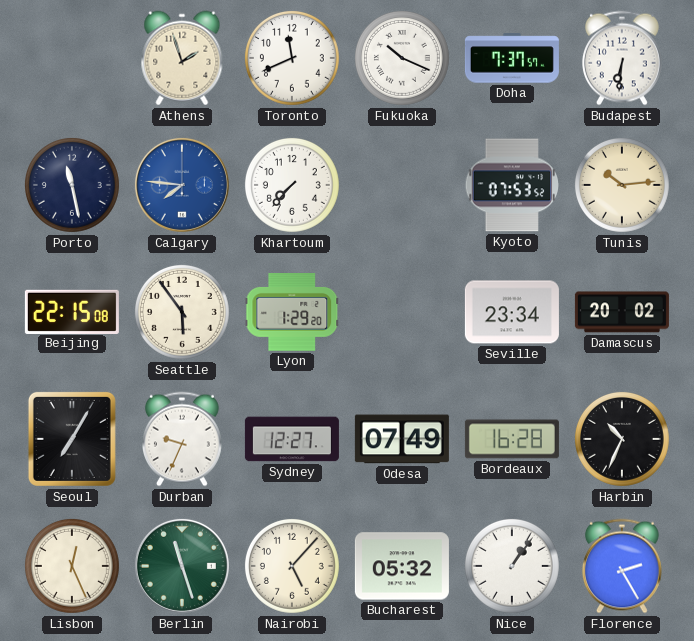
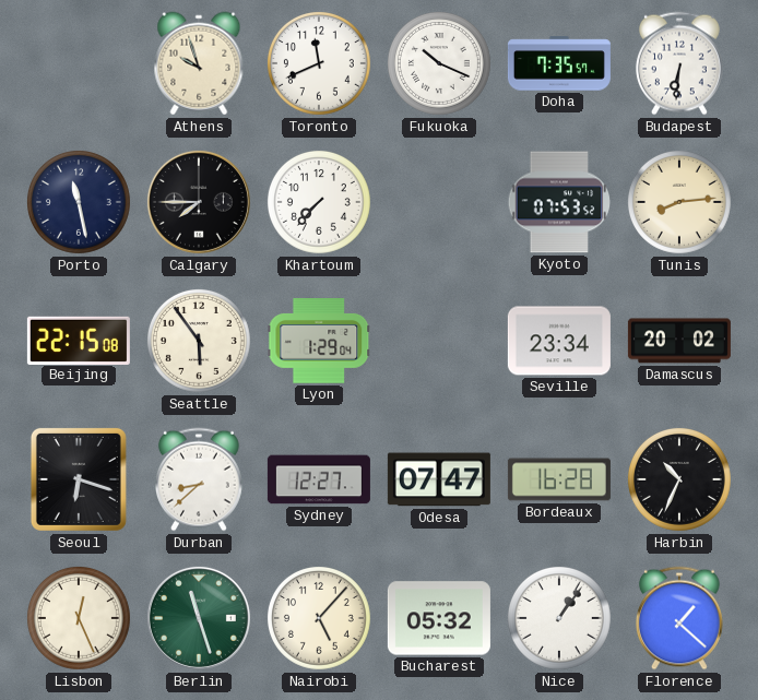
Athens: 1:57 -> 9:57 (199, 63)
Doha: 7:37 -> 7:35 (559, 63)
Calgary: 7:46 -> 7:45 (199, 202)
Calgary dial: blue -> black (199, 202)
Tunis: 10:14 -> 8:14 (679, 202)
Lyon: 1:29:20 -> 1:29:04 (319, 342)
Seoul: 7:05 -> 6:18 (79, 479)
Durban: 9:34 -> 8:38 (199, 479)
Odesa: 07:49 -> 07:47 (439, 479)
Florence: 2:25 -> 1:22 (679, 618)
